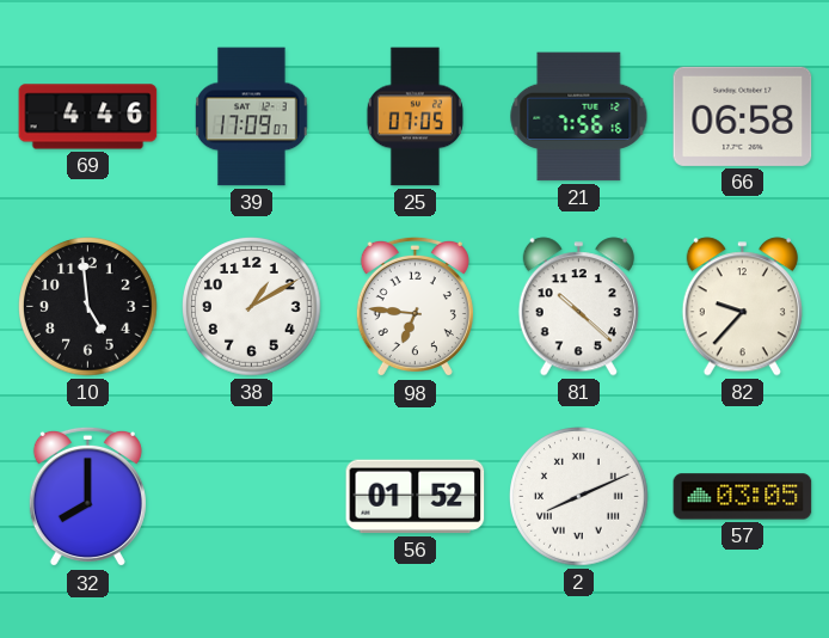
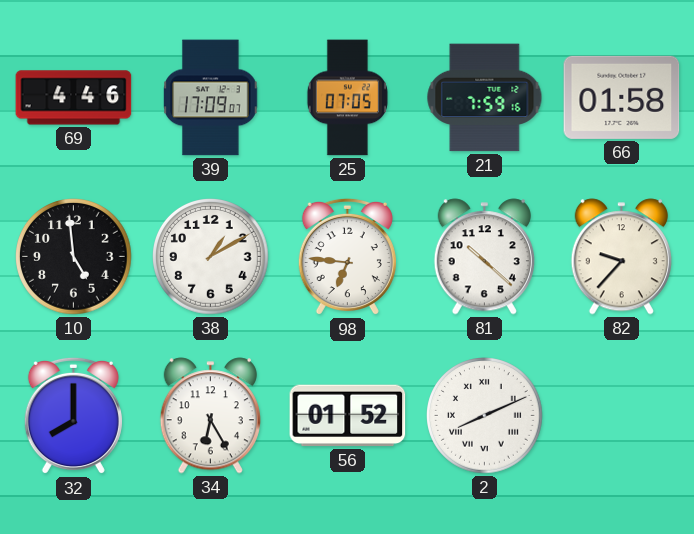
21: 7:56 -> 7:59 (485, 98)
66: 06:58 -> 01:58 (622, 97)
34: none -> 6:25 (210, 416)
57: 03:05 -> none (743, 497)
